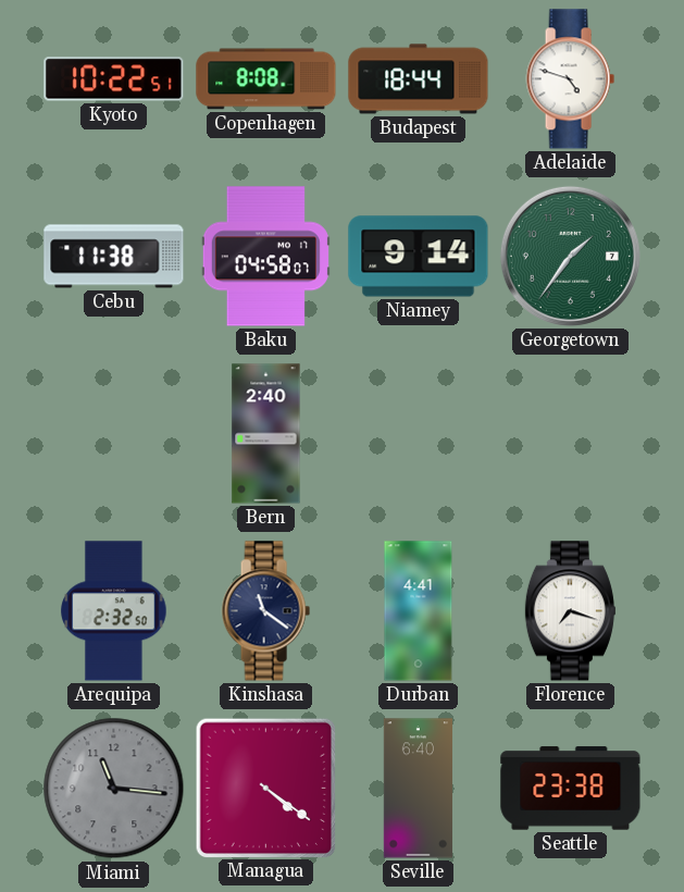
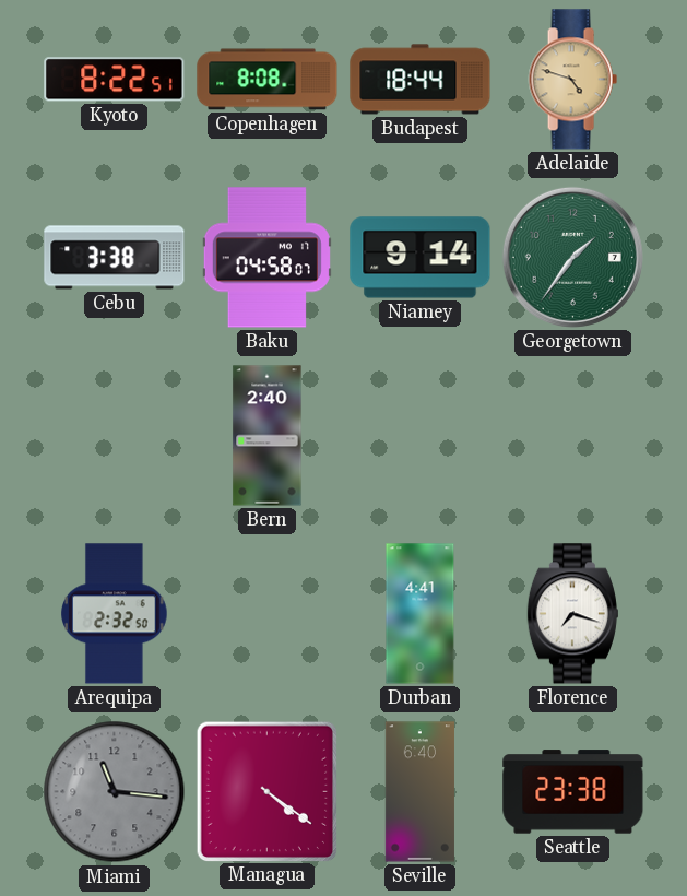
Kyoto: 10:22 -> 8:22 (115, 80)
Adelaide dial: white -> champagne (572, 80)
Cebu: 11:38 -> 3:38 (115, 258)
Kinshasa: 11:21 -> none (265, 611)
